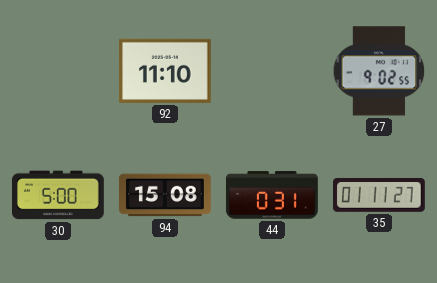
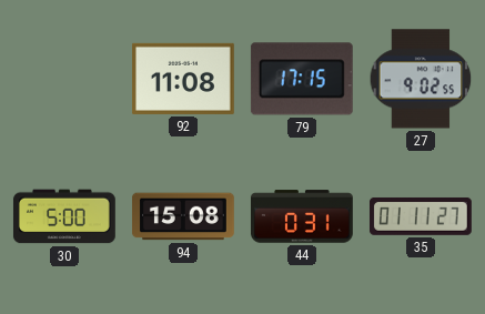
92: 11:10 -> 11:08 (183, 79)
79: none -> 17:15 (302, 79)
